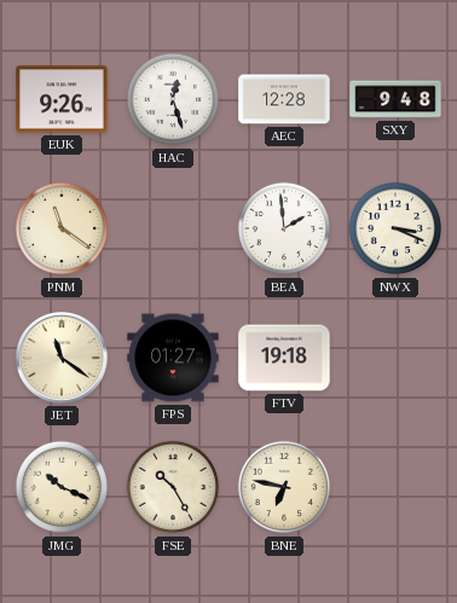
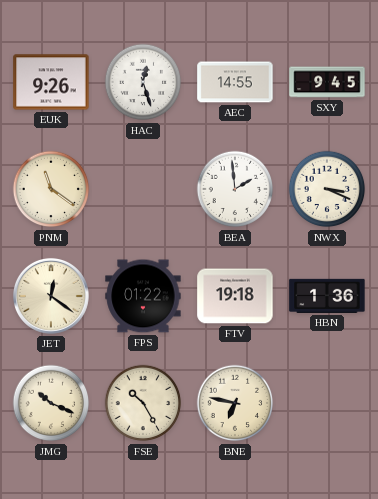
AEC: 12:28 -> 14:55 (235, 82)
SXY: 9:48 -> 9:45 (327, 82)
JET: 11:21 -> 12:21 (51, 296)
FPS: 01:27 -> 01:22 (143, 296)
HBN: none -> 1:36 (327, 296)
